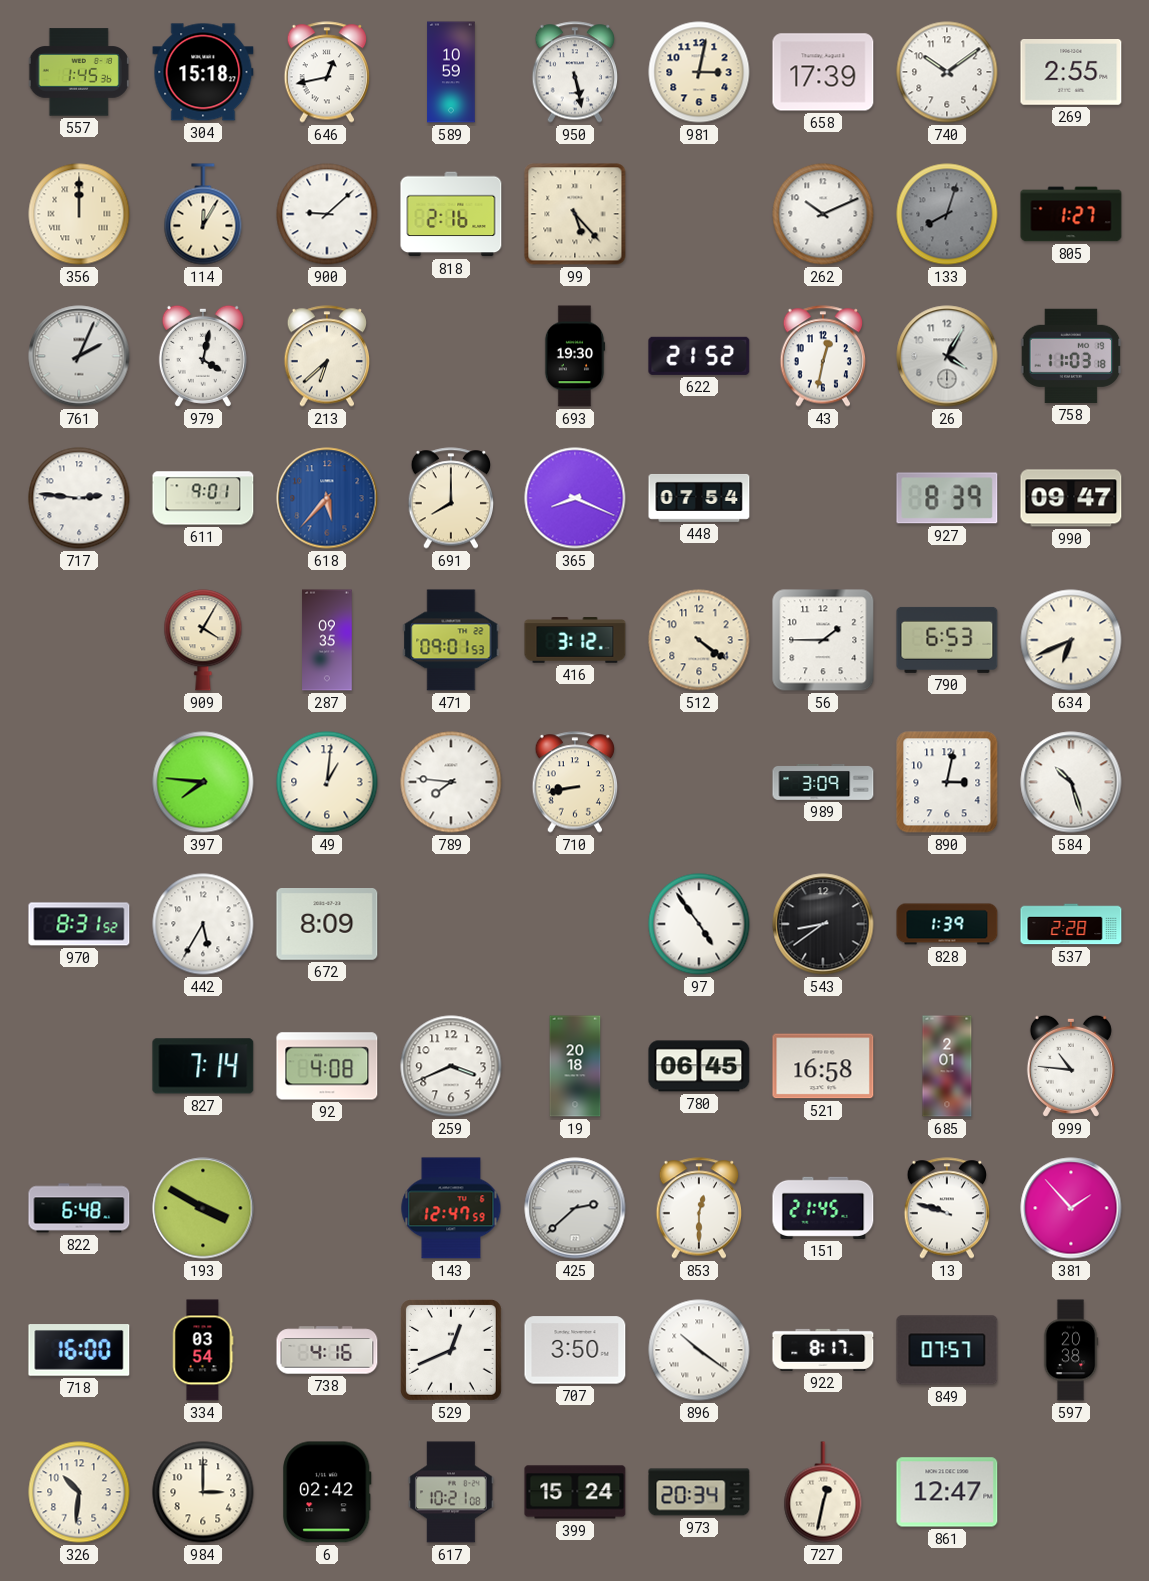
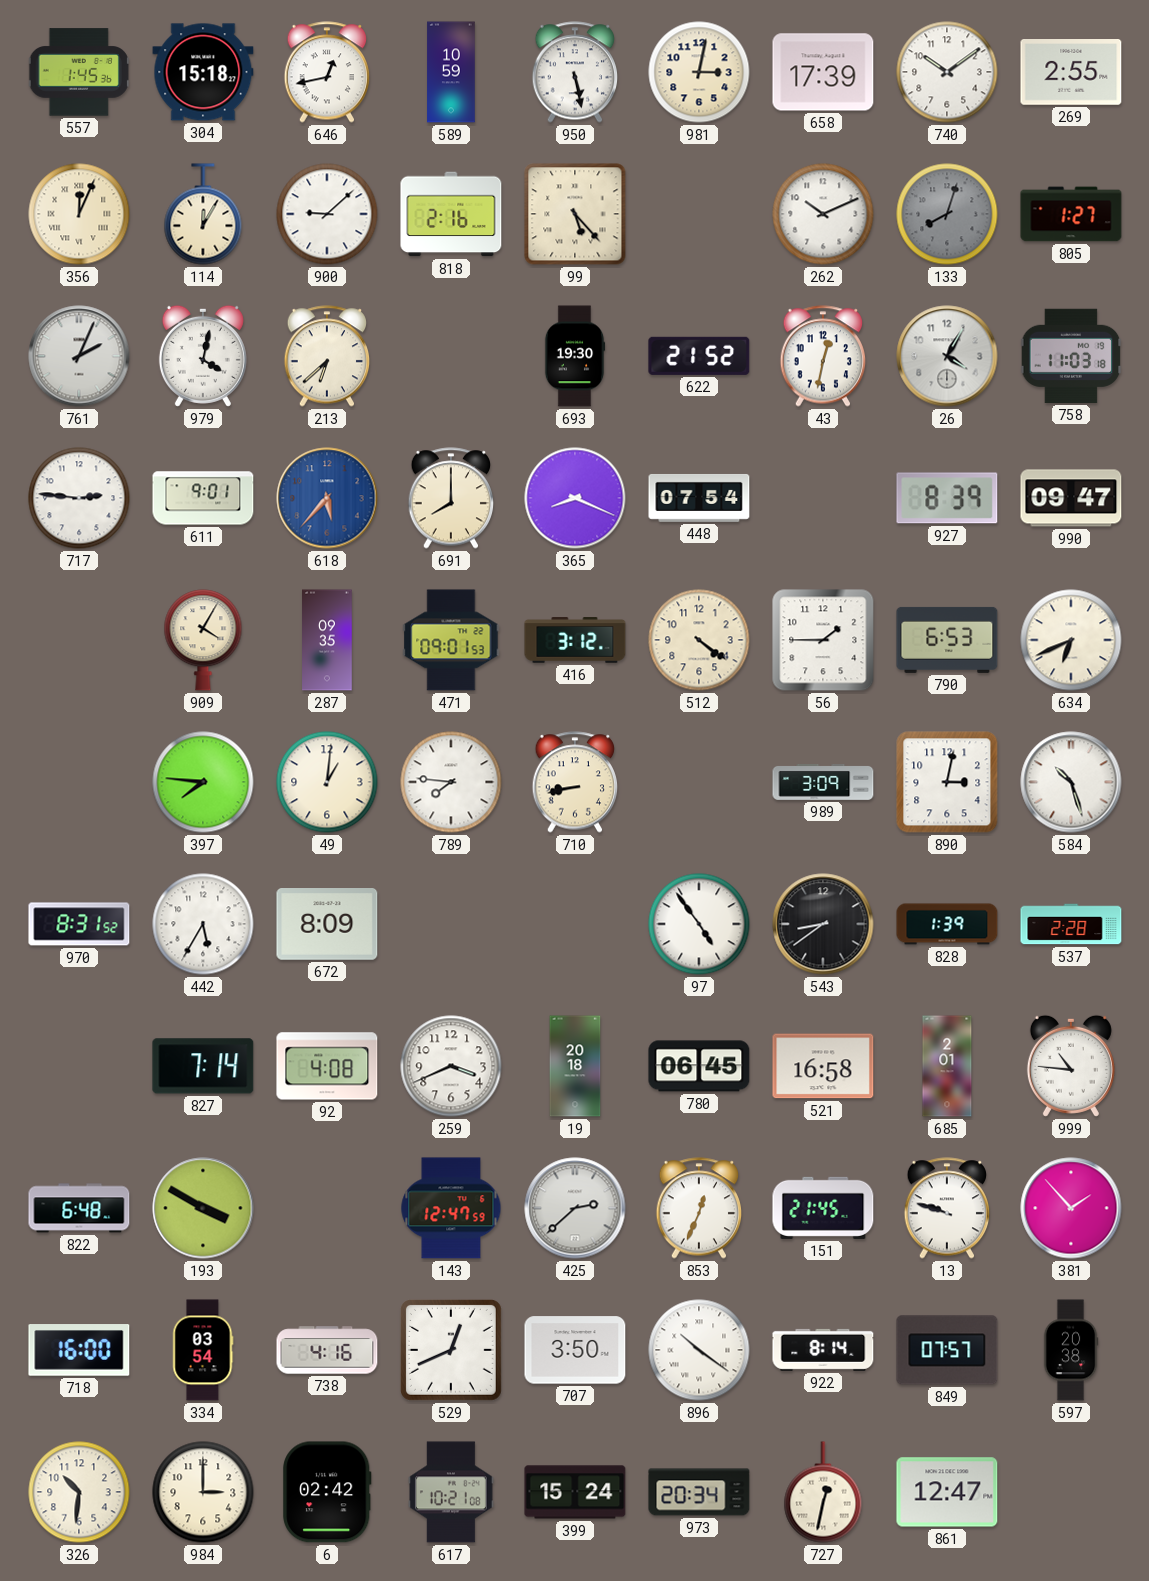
356: 12:00 -> 12:04 (79, 214)
853: 12:30 -> 12:34 (699, 1208)
922: 8:17 -> 8:14 (823, 1350)
